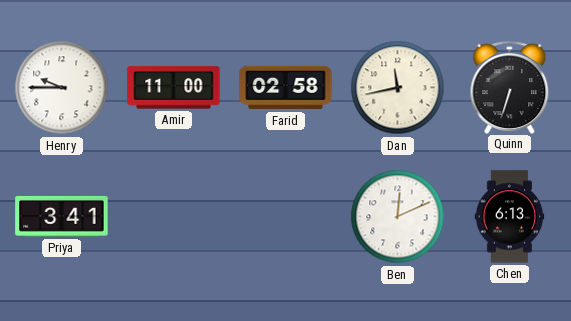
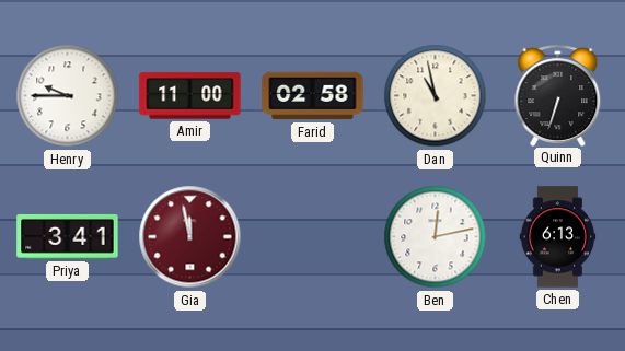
Dan: 11:43 -> 10:58 (436, 96)
Gia: none -> 11:58 (190, 237)
Ben: 12:11 -> 12:13 (436, 237)
